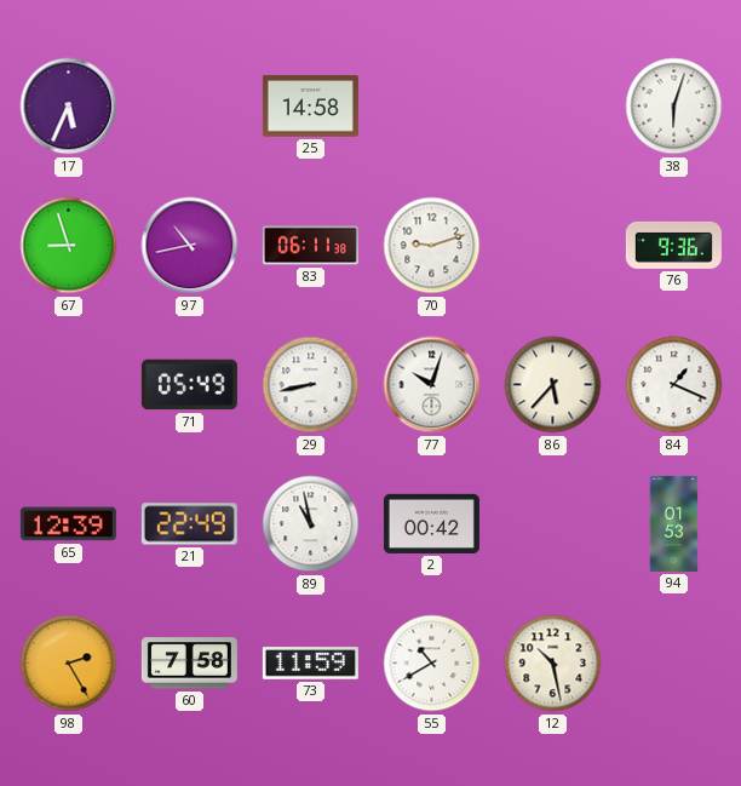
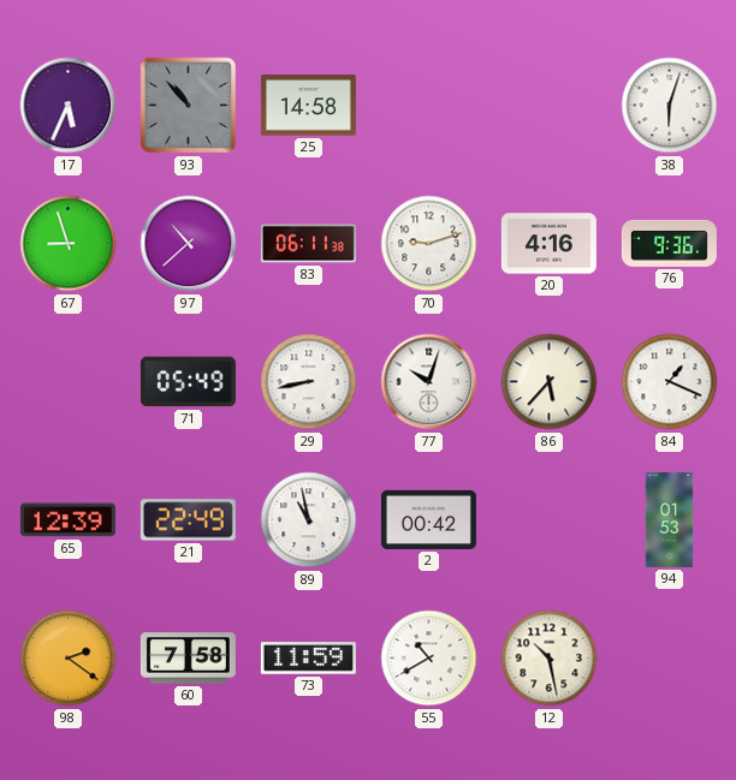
93: none -> 10:53 (189, 106)
97: 10:43 -> 10:38 (189, 244)
20: none -> 4:16 (548, 244)
98: 2:25 -> 2:21 (69, 659)
